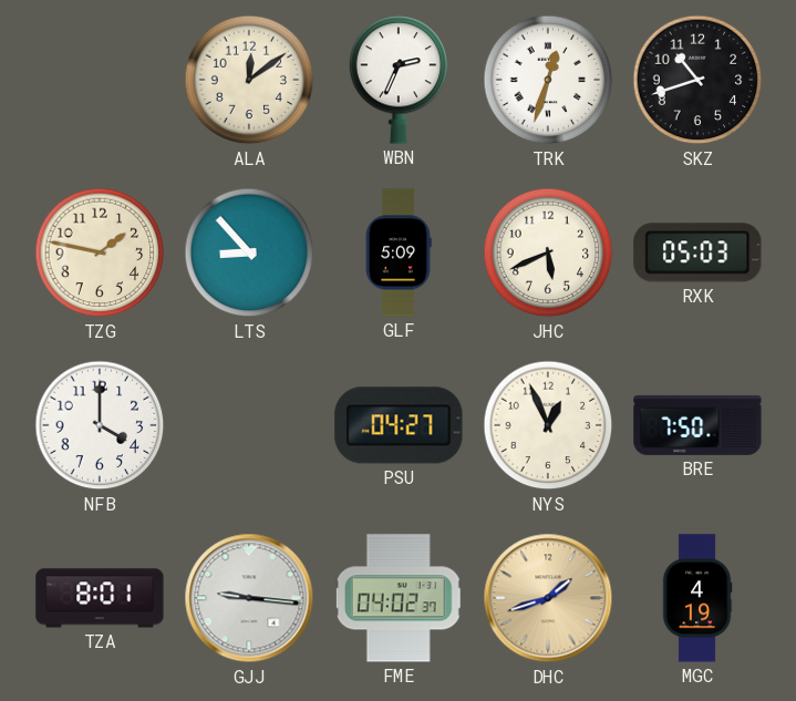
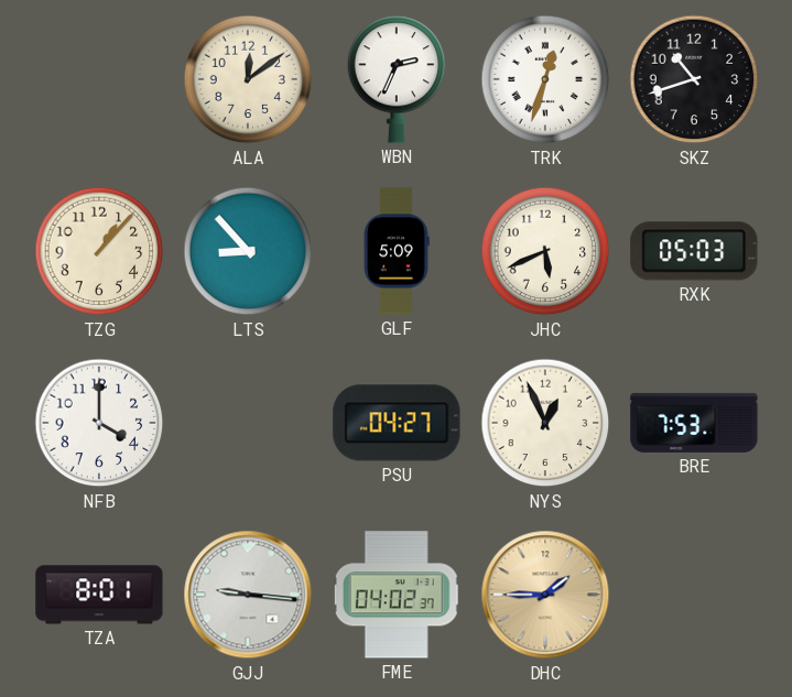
TZG: 1:47 -> 1:07 (99, 251)
BRE: 7:50 -> 7:53 (694, 423)
DHC: 1:42 -> 1:45 (545, 595)
MGC: 4:19 -> none (697, 598)
